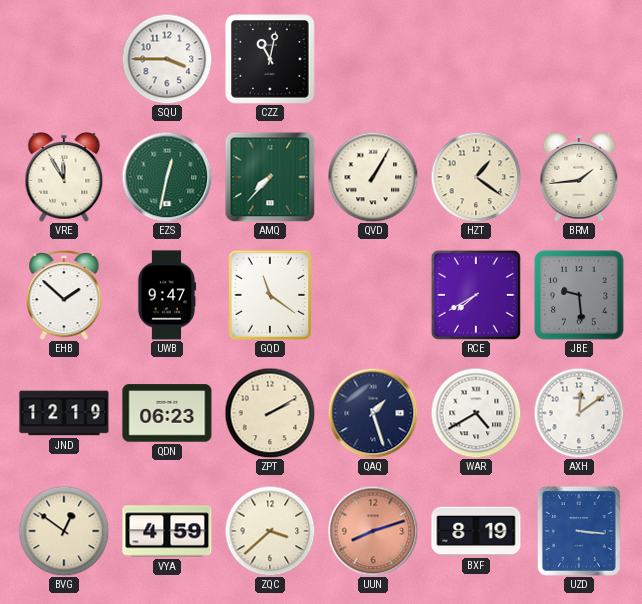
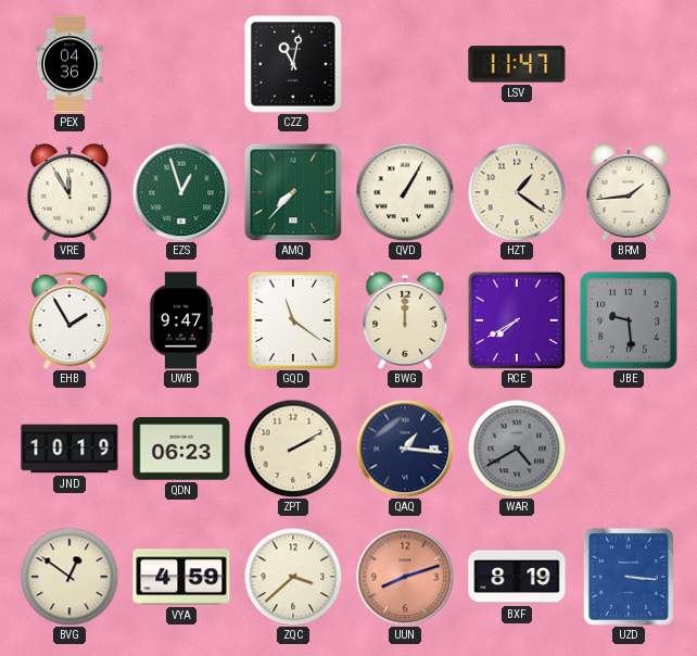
PEX: none -> 04:36 (69, 64)
SQU: 3:45 -> none (167, 59)
LSV: none -> 11:47 (517, 64)
EZS: 12:32 -> 12:57 (181, 192)
EHB: 1:52 -> 1:55 (69, 321)
BWG: none -> 12:00 (405, 321)
JND: 12:19 -> 10:19 (69, 449)
QAQ: 1:27 -> 1:16 (405, 449)
WAR dial: white -> grey (517, 449)
AXH: 12:09 -> none (579, 413)
